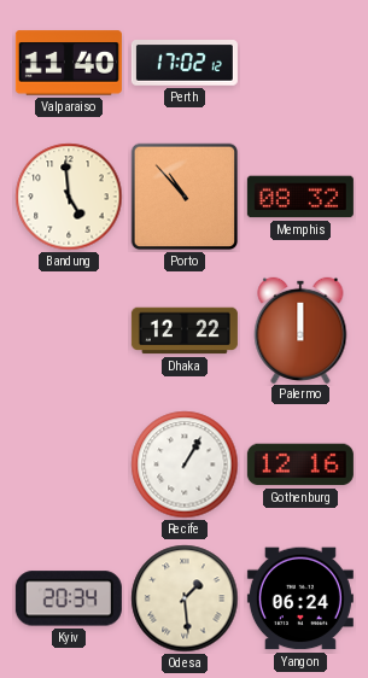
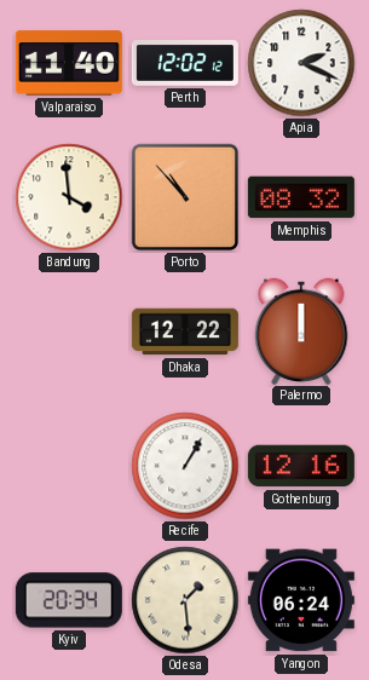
Perth: 17:02 -> 12:02 (185, 63)
Apia: none -> 2:19 (301, 63)
Bandung: 4:59 -> 3:59 (69, 197)
